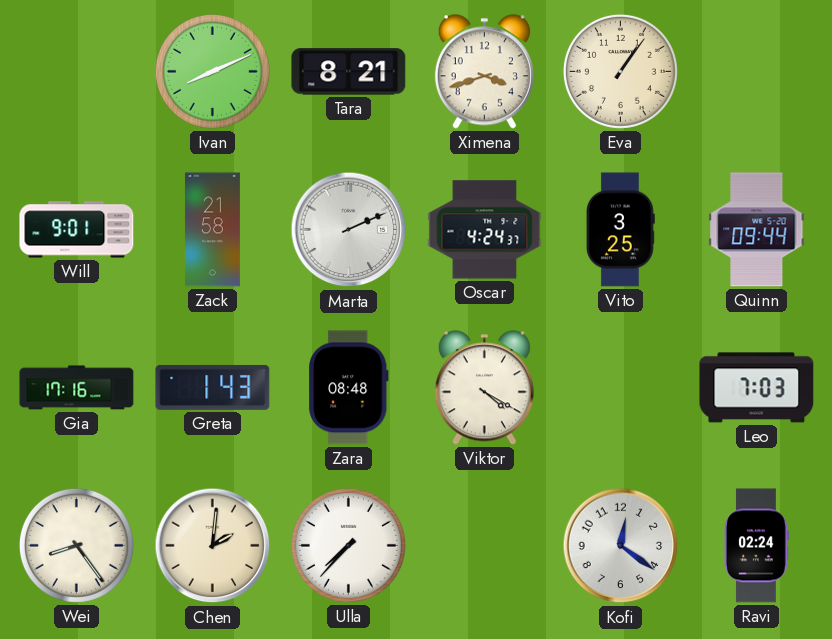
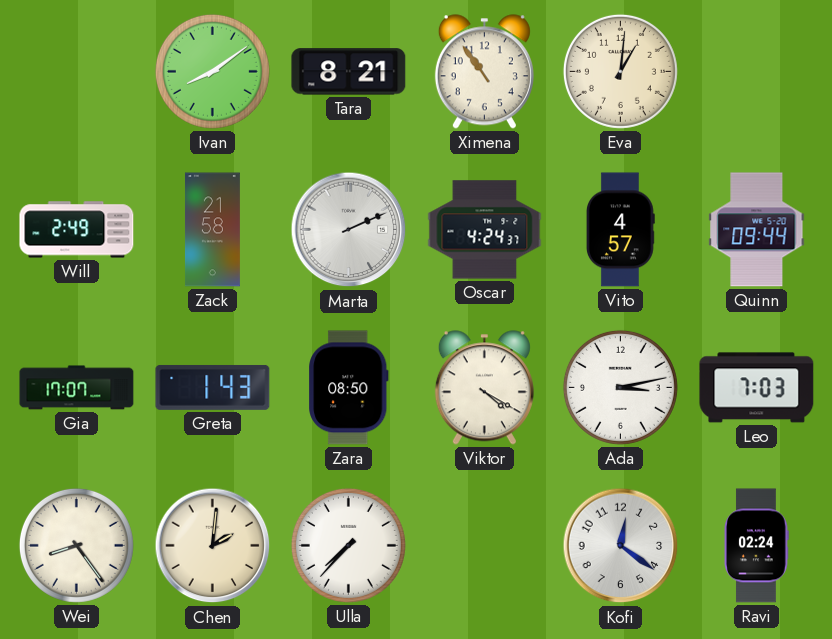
Ivan: 8:11 -> 8:09 (212, 71)
Ximena: 3:42 -> 10:54 (484, 72)
Eva: 1:06 -> 1:01 (620, 71)
Will: 9:01 -> 2:49 (77, 230)
Vito: 3:25 -> 4:57 (620, 230)
Gia: 17:16 -> 17:07 (77, 388)
Zara: 08:48 -> 08:50 (349, 388)
Ada: none -> 3:13 (620, 387)
